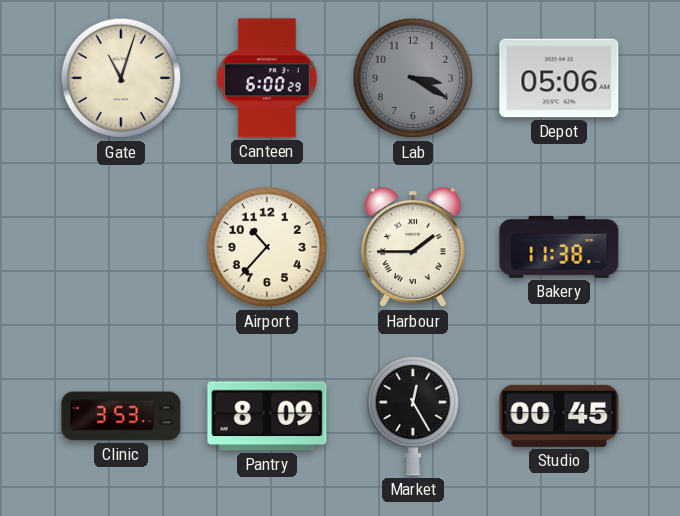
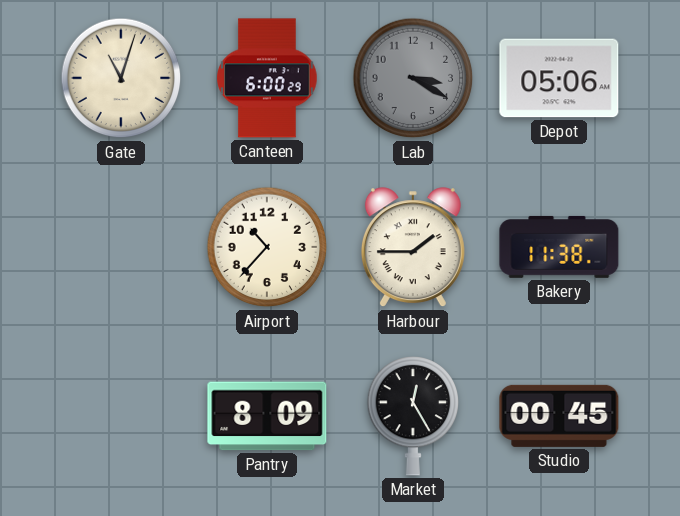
Clinic: 3:53 -> none (121, 416)
